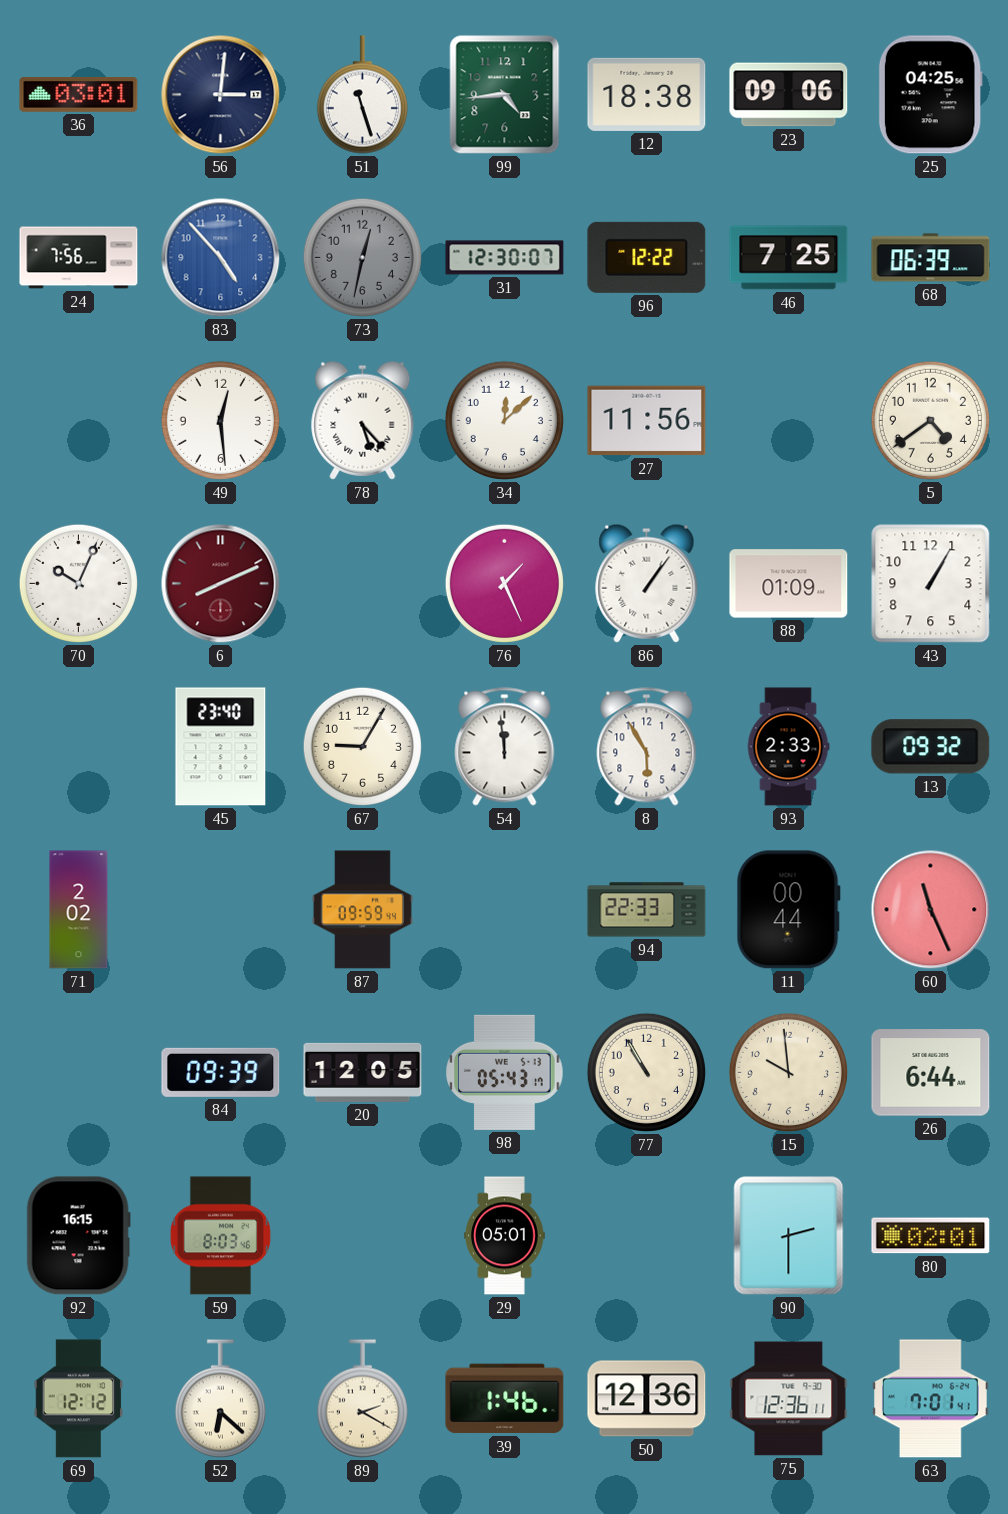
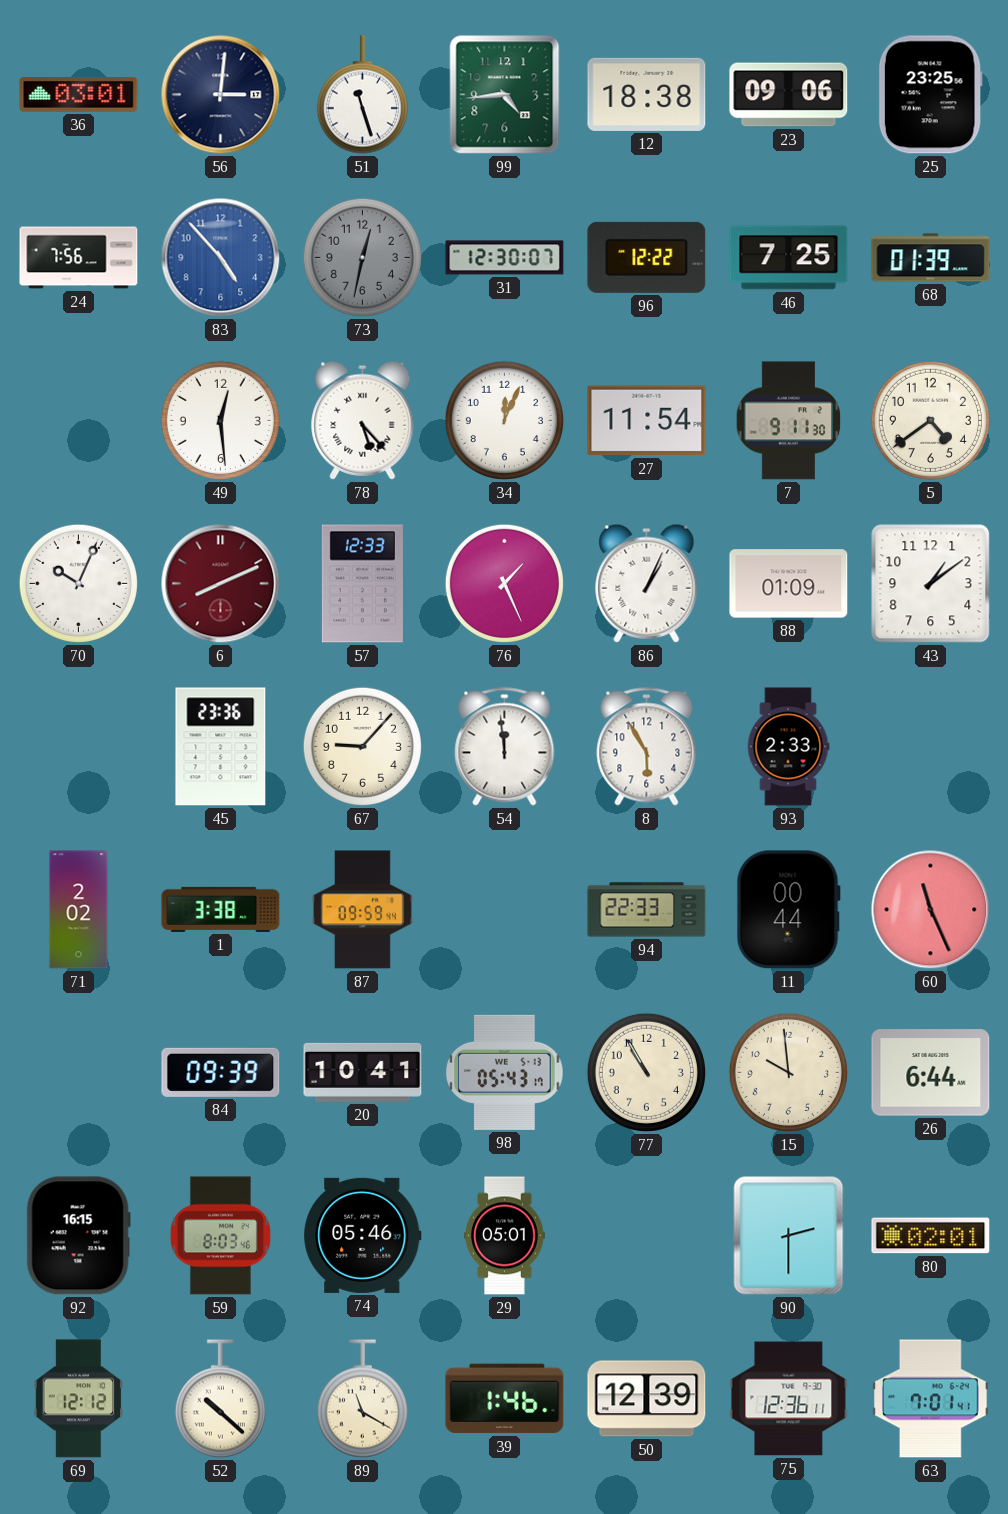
25: 04:25 -> 23:25 (930, 95)
68: 06:39 -> 01:39 (931, 258)
34: 12:08 -> 12:04 (504, 420)
27: 11:56 -> 11:54 (647, 421)
7: none -> 9:11 (789, 421)
57: none -> 12:33 (362, 584)
86: 1:06 -> 1:04 (647, 583)
43: 1:05 -> 1:09 (931, 584)
45: 23:40 -> 23:36 (221, 747)
67: 9:05 -> 9:07 (362, 746)
13: 09:32 -> none (931, 747)
1: none -> 3:38 (221, 909)
20: 12:05 -> 10:41 (363, 1072)
74: none -> 05:46 (363, 1235)
52: 6:22 -> 10:22 (220, 1399)
89: 2:20 -> 11:20 (362, 1399)
50: 12:36 -> 12:39 (647, 1399)
